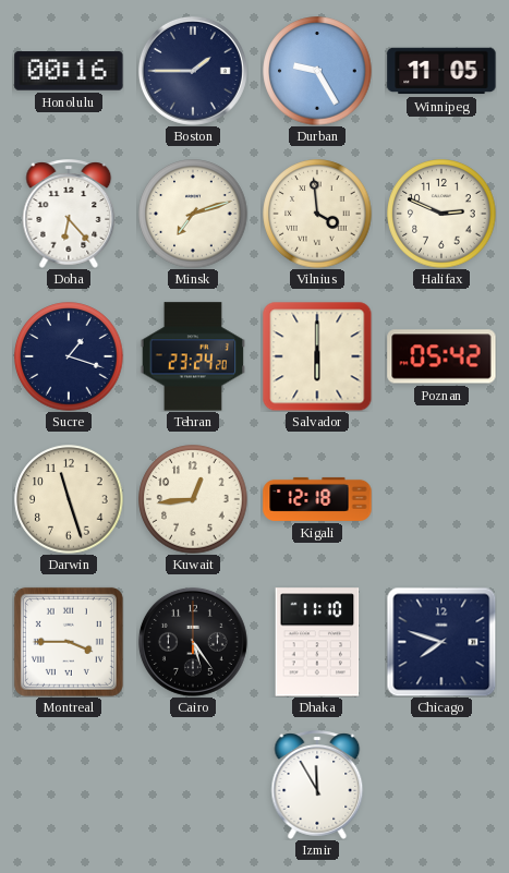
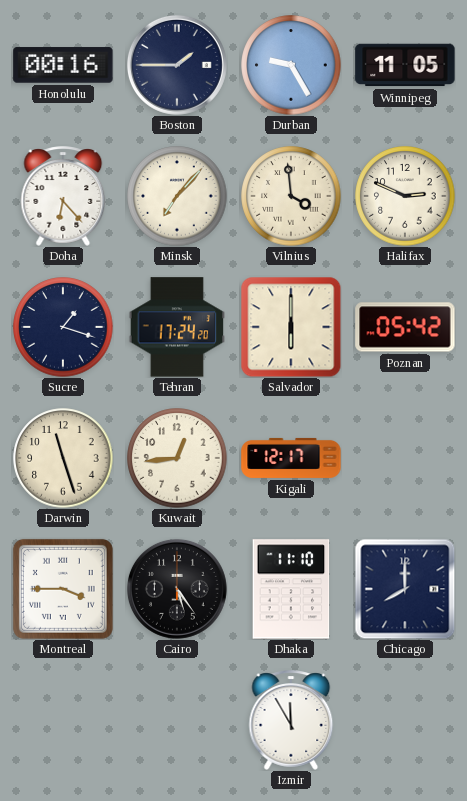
Minsk: 7:12 -> 7:07 (177, 196)
Tehran: 23:24 -> 17:24 (176, 327)
Kigali: 12:18 -> 12:17 (291, 458)
Chicago: 7:48 -> 8:00 (405, 589)
